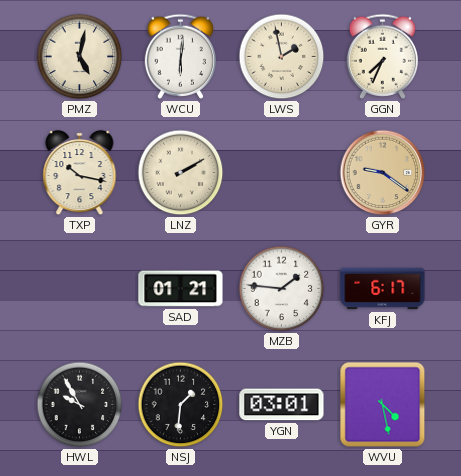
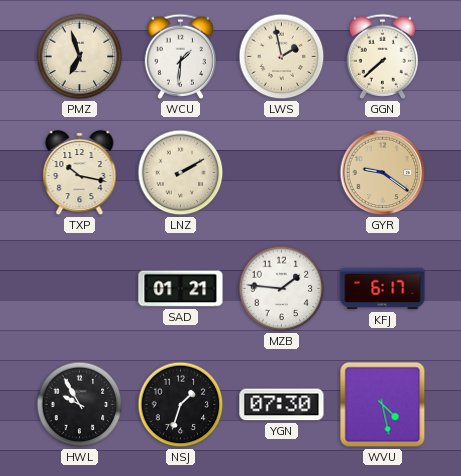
PMZ: 5:02 -> 6:57 (80, 57)
WCU: 6:01 -> 1:31 (180, 56)
GGN: 7:34 -> 7:38 (382, 56)
NSJ: 1:31 -> 1:33 (181, 405)
YGN: 03:01 -> 07:30 (282, 405)
